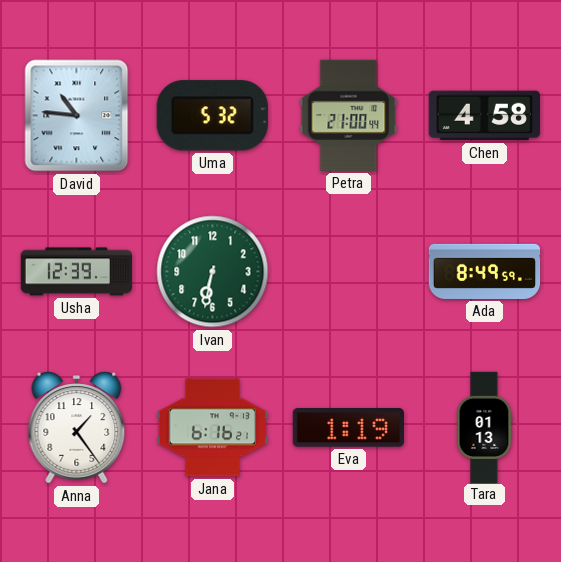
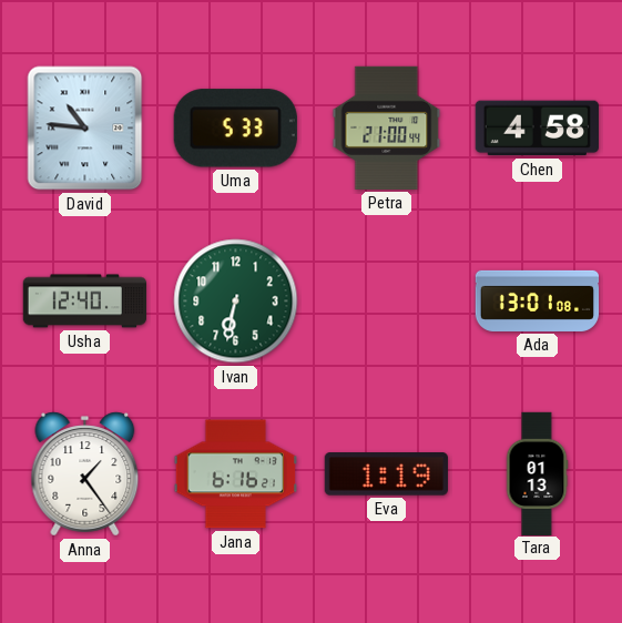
Uma: 5:32 -> 5:33 (235, 129)
Usha: 12:39 -> 12:40 (84, 302)
Ada: 8:49 -> 13:01 (538, 300)
